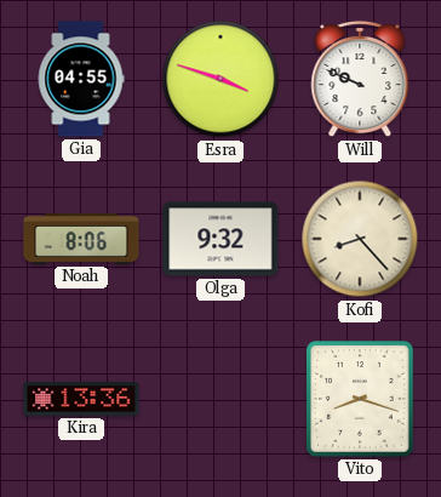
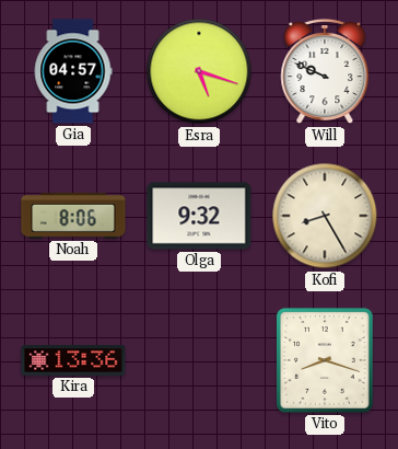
Gia: 04:55 -> 04:57 (73, 71)
Esra: 3:48 -> 5:18 (199, 71)
Kofi: 8:23 -> 8:25 (325, 216)
